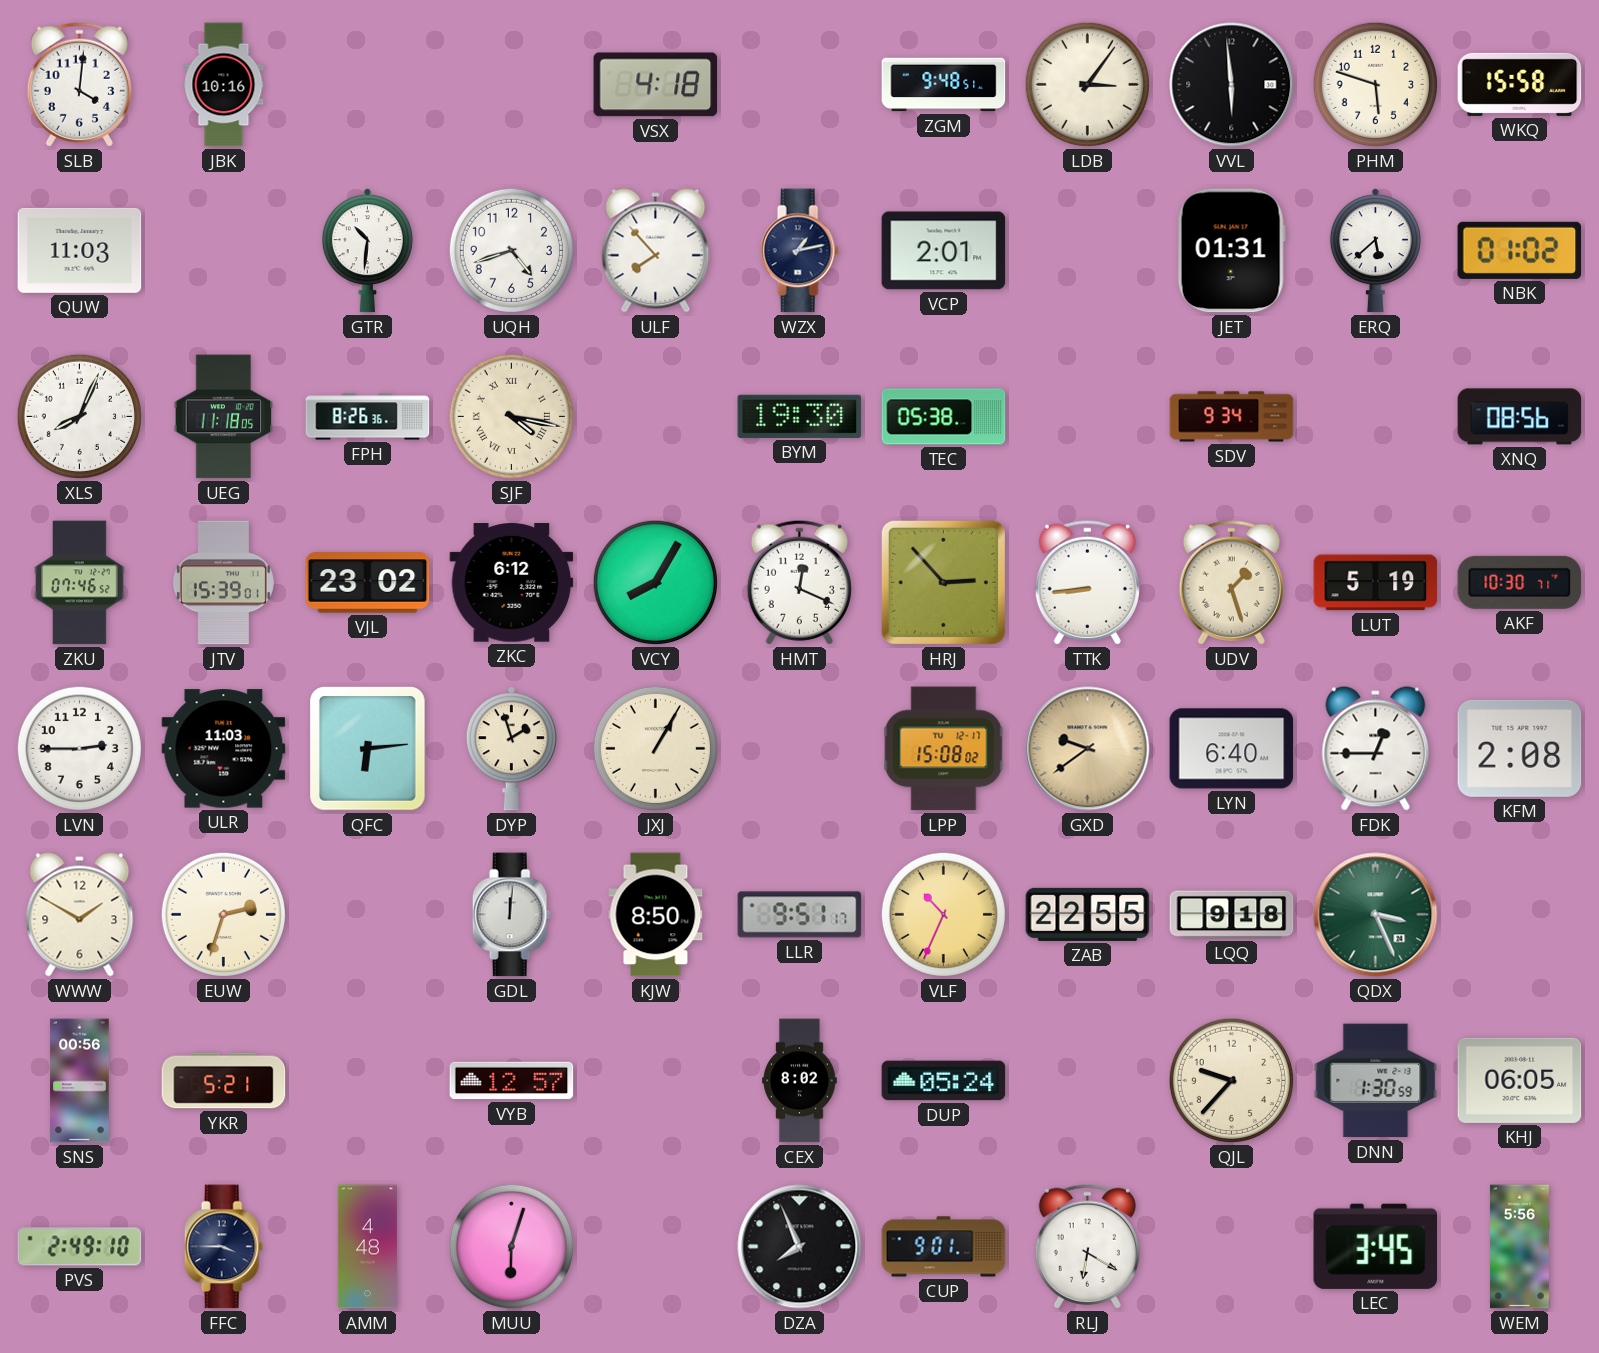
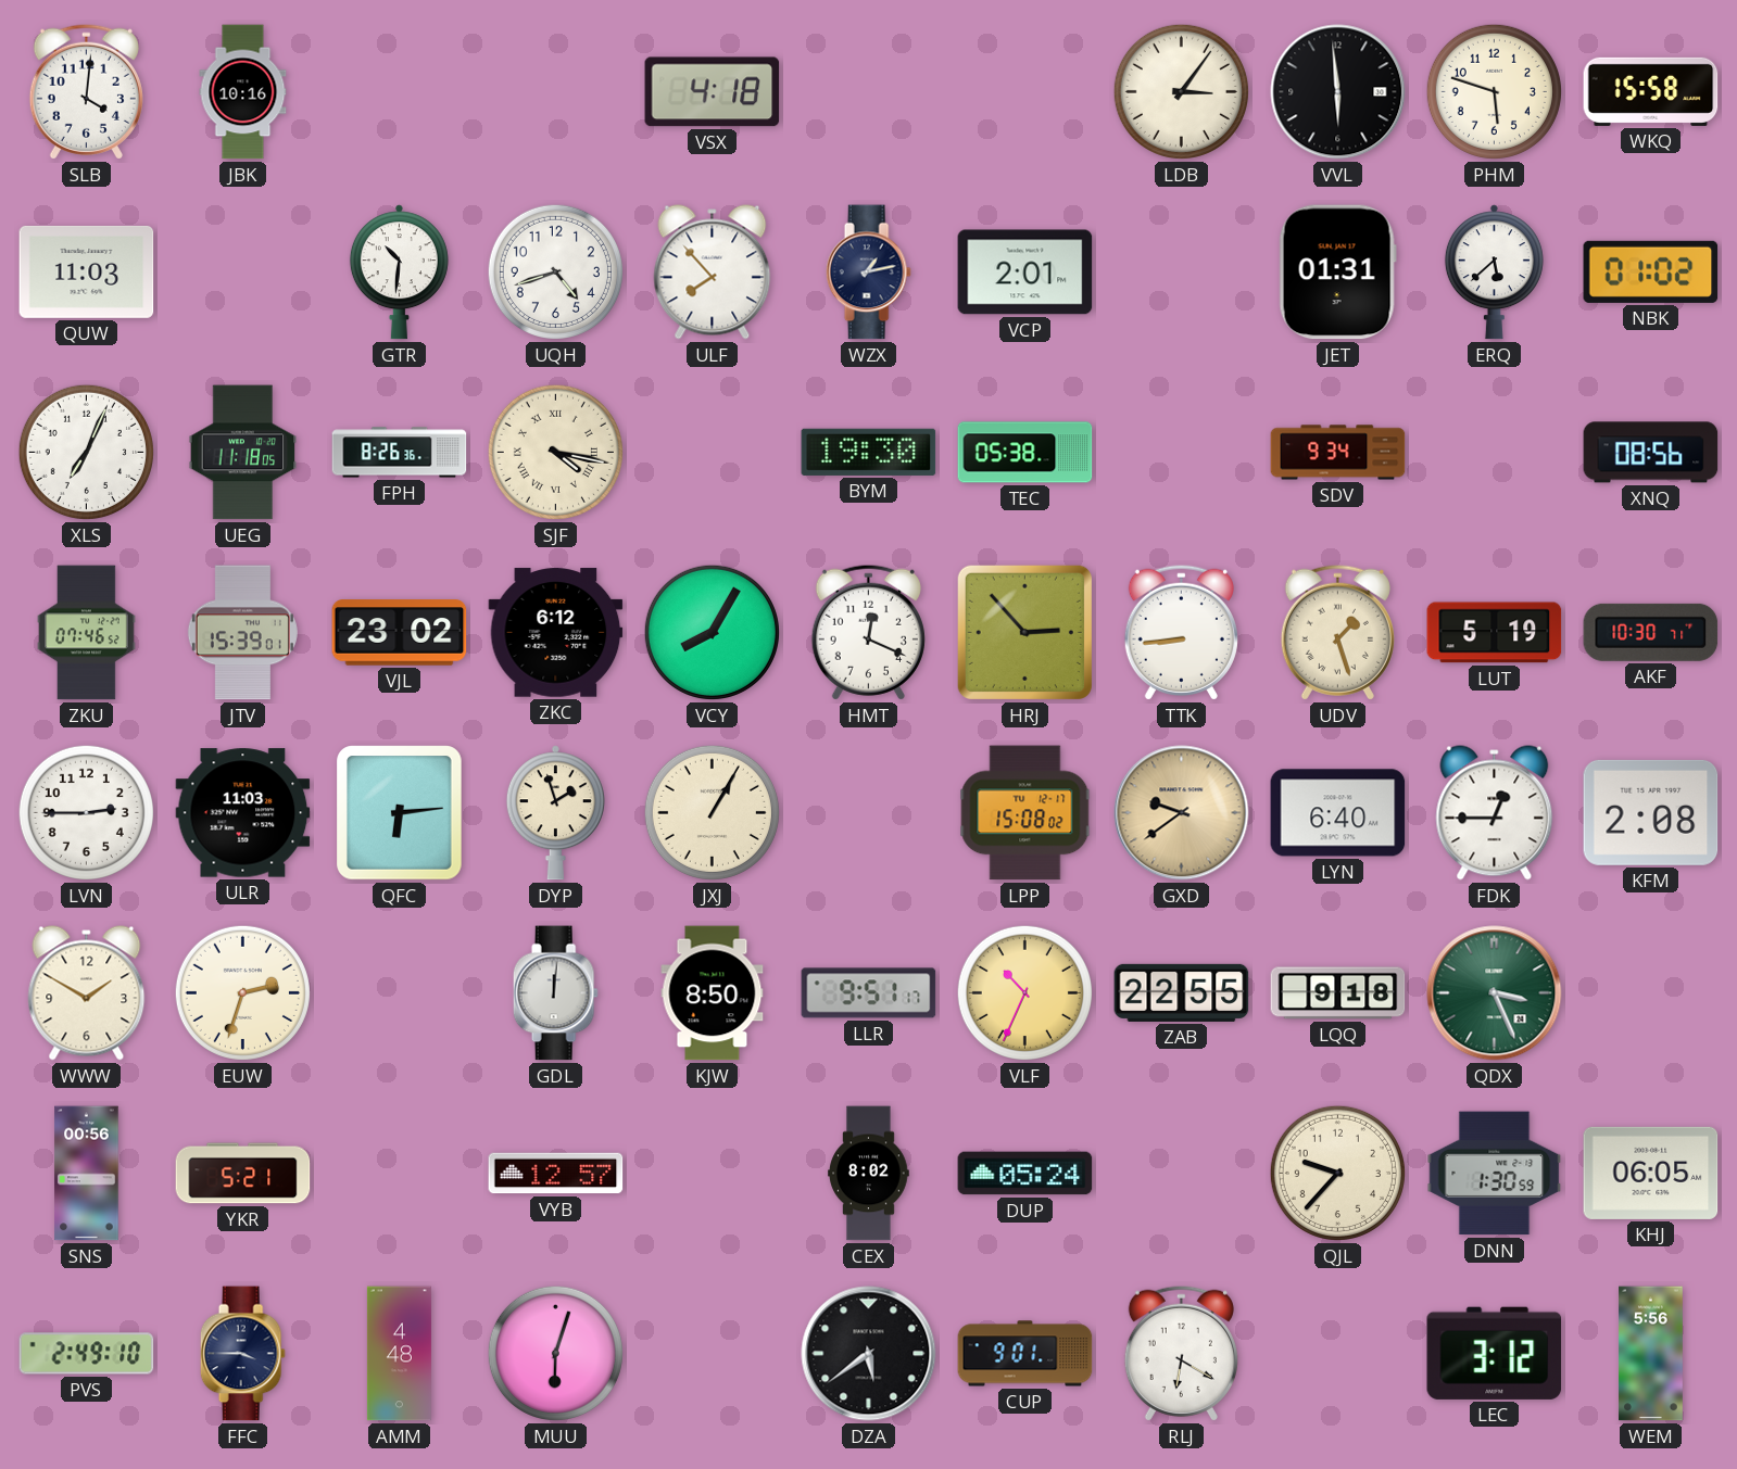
ZGM: 9:48 -> none (944, 85)
XLS: 8:04 -> 7:04 (86, 452)
DZA: 7:56 -> 5:39 (869, 1354)
LEC: 3:45 -> 3:12 (1495, 1353)
